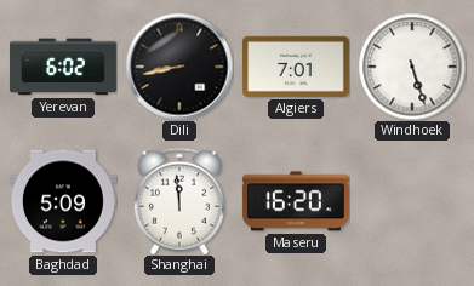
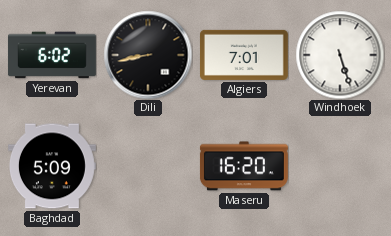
Shanghai: 11:59 -> none (179, 201)
